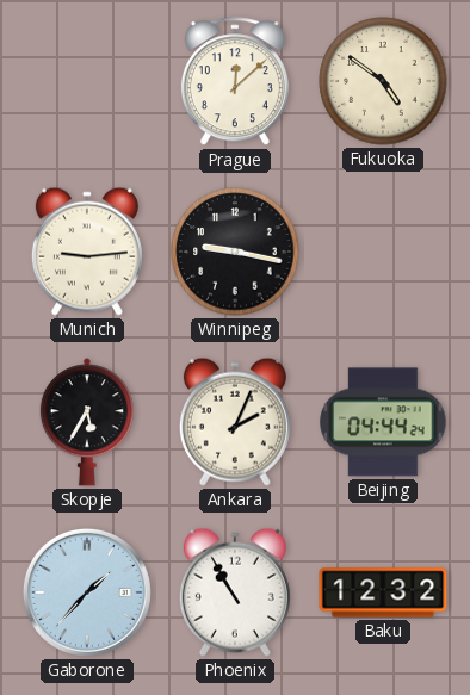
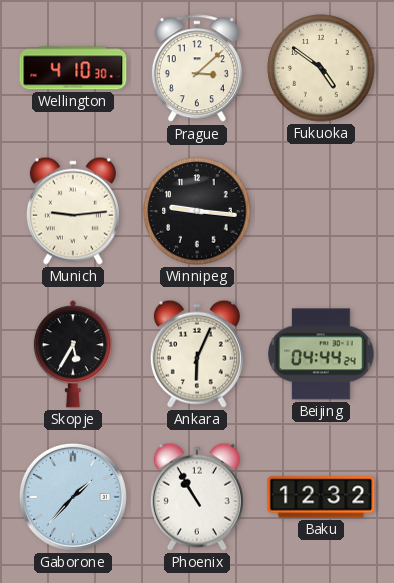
Wellington: none -> 4:10 (73, 68)
Prague: 12:08 -> 3:08 (197, 69)
Winnipeg: 9:17 -> 9:16 (197, 211)
Ankara: 2:04 -> 6:04 (197, 354)
